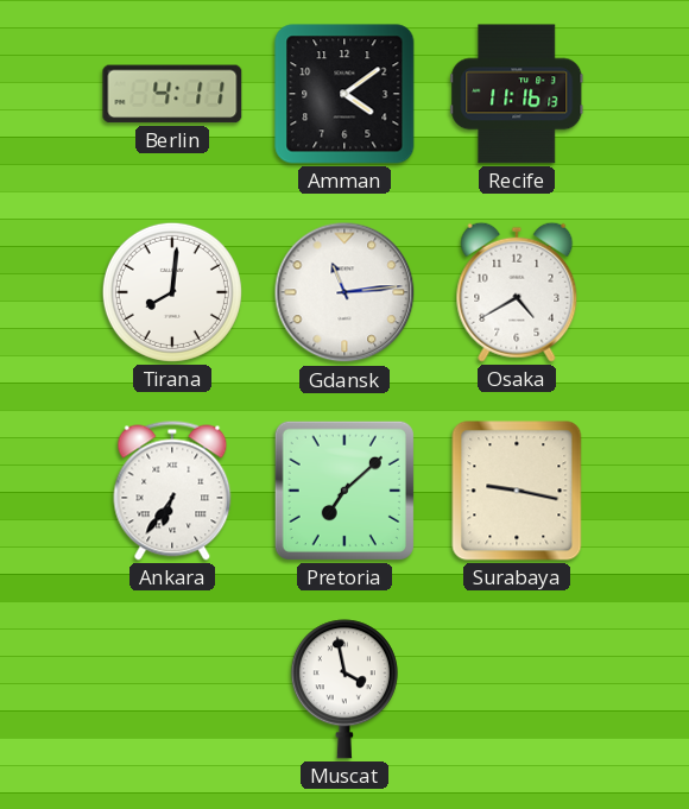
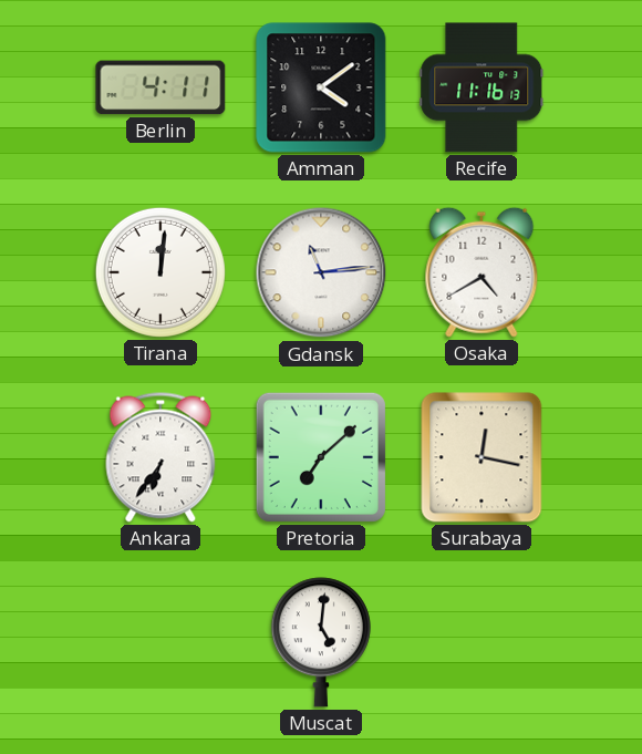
Tirana: 8:01 -> 12:01 (161, 272)
Surabaya: 9:17 -> 12:17 (482, 457)
Muscat: 3:58 -> 5:01 (321, 642)
